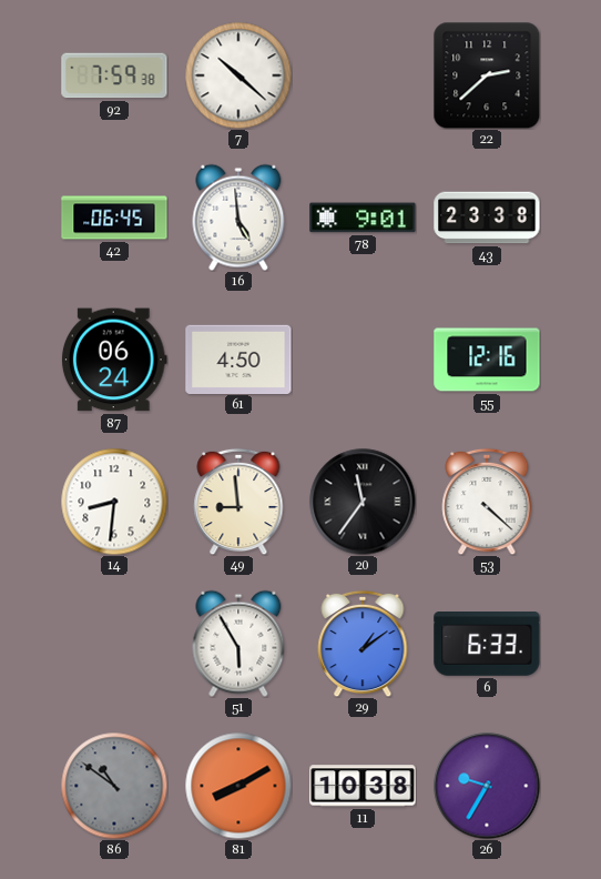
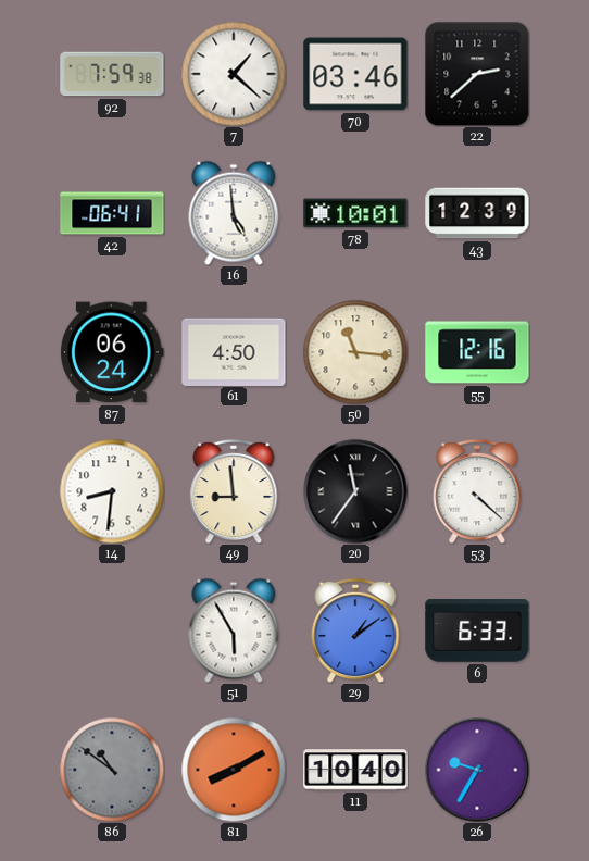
7: 10:22 -> 1:22 (234, 74)
70: none -> 03:46 (355, 74)
42: 06:45 -> 06:41 (112, 213)
78: 9:01 -> 10:01 (355, 213)
43: 23:38 -> 12:39 (477, 213)
50: none -> 11:16 (355, 352)
11: 10:38 -> 10:40 (355, 770)
